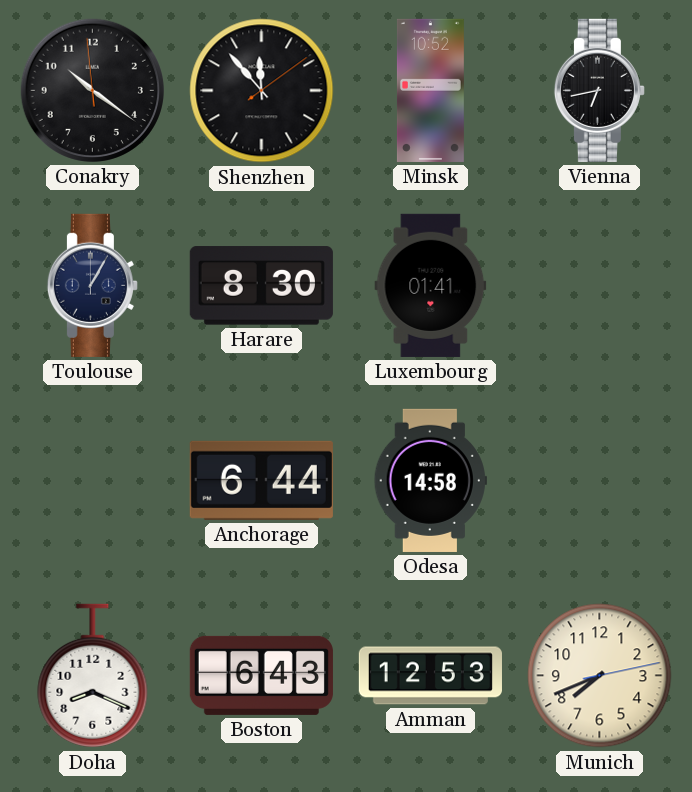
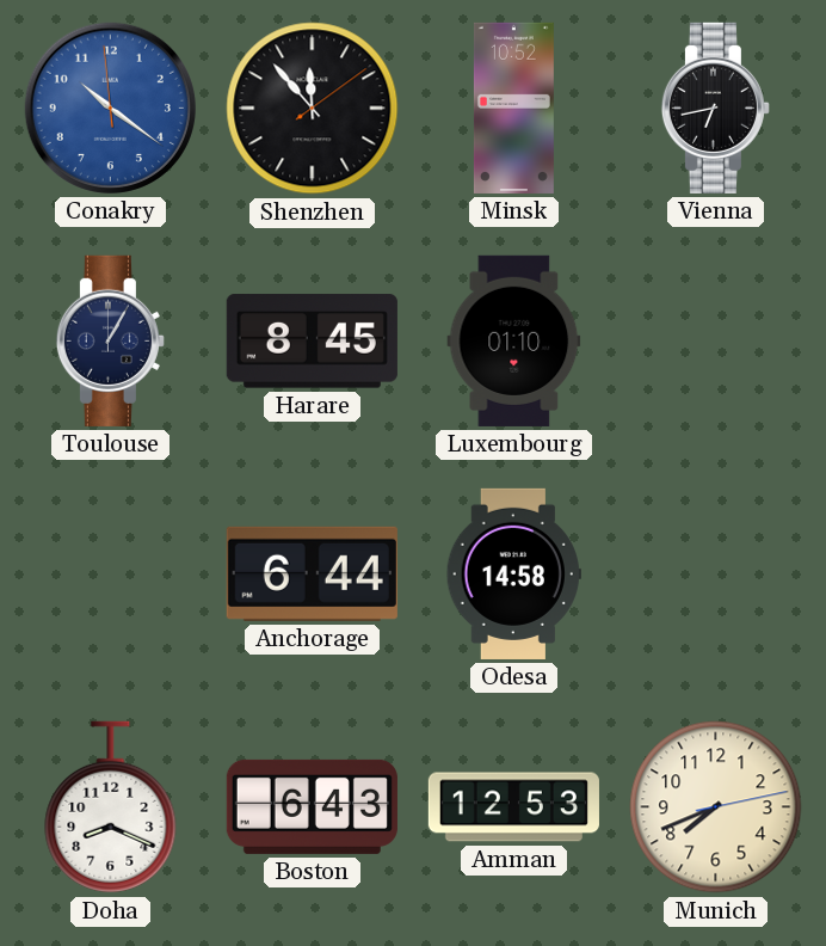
Conakry dial: black -> blue (110, 107)
Harare: 8:30 -> 8:45 (312, 342)
Luxembourg: 01:41 -> 01:10 (514, 340)
